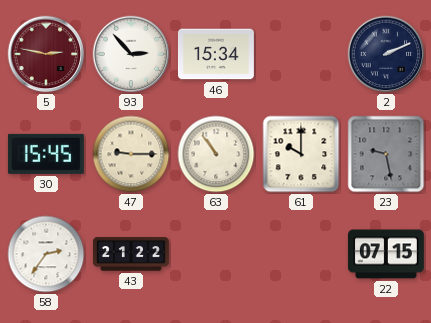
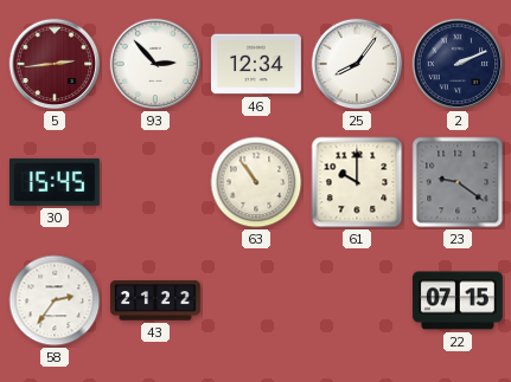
5: 2:47 -> 2:44 (55, 64)
46: 15:34 -> 12:34 (256, 64)
25: none -> 8:06 (357, 64)
47: 9:15 -> none (131, 154)
23: 9:28 -> 9:21 (458, 182)
